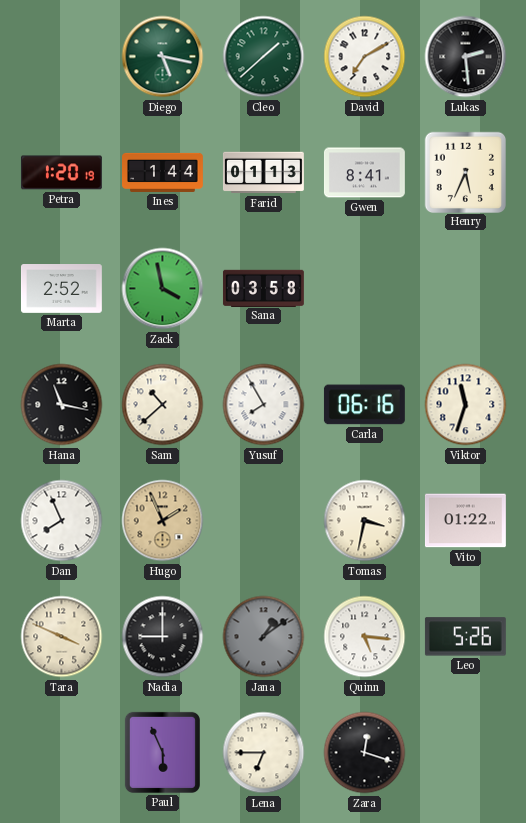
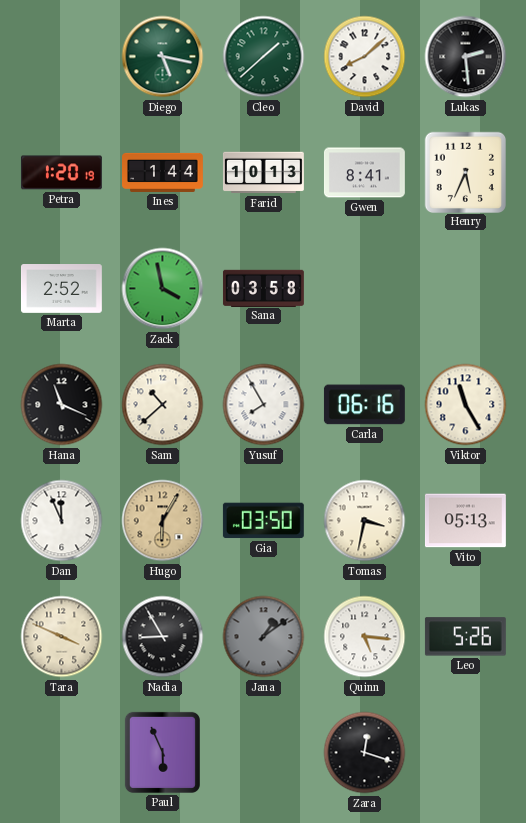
David: 7:10 -> 8:08 (365, 57)
Farid: 01:13 -> 10:13 (263, 173)
Hana: 11:17 -> 11:19 (62, 405)
Viktor: 11:33 -> 11:25 (466, 405)
Dan: 7:56 -> 11:56 (62, 521)
Hugo: 1:56 -> 6:05 (163, 521)
Gia: none -> 03:50 (263, 521)
Vito: 01:22 -> 05:13 (465, 521)
Nadia: 9:00 -> 8:55 (163, 637)
Lena: 6:45 -> none (264, 753)
